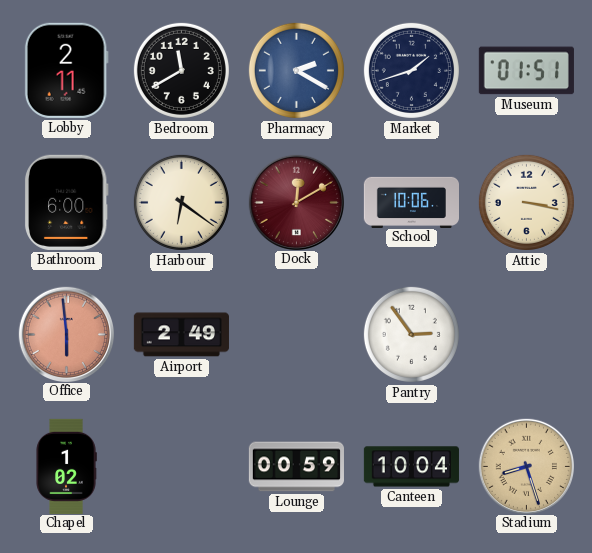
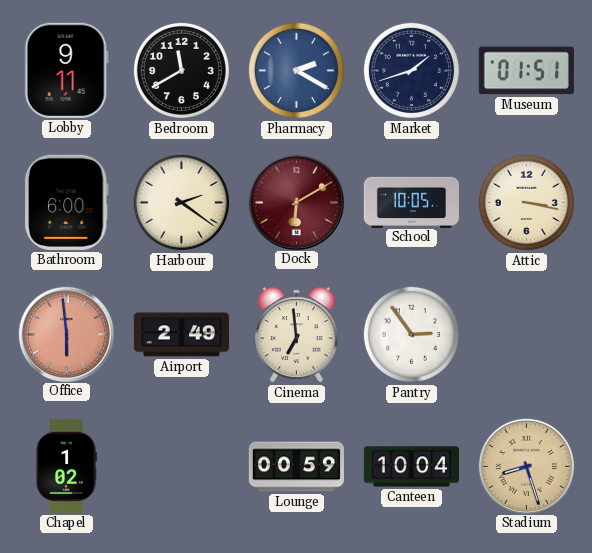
Lobby: 2:11 -> 9:11 (66, 70)
Harbour: 6:21 -> 2:21 (181, 202)
Dock: 12:10 -> 6:10 (296, 202)
School: 10:06 -> 10:05 (411, 202)
Cinema: none -> 6:59 (297, 335)
